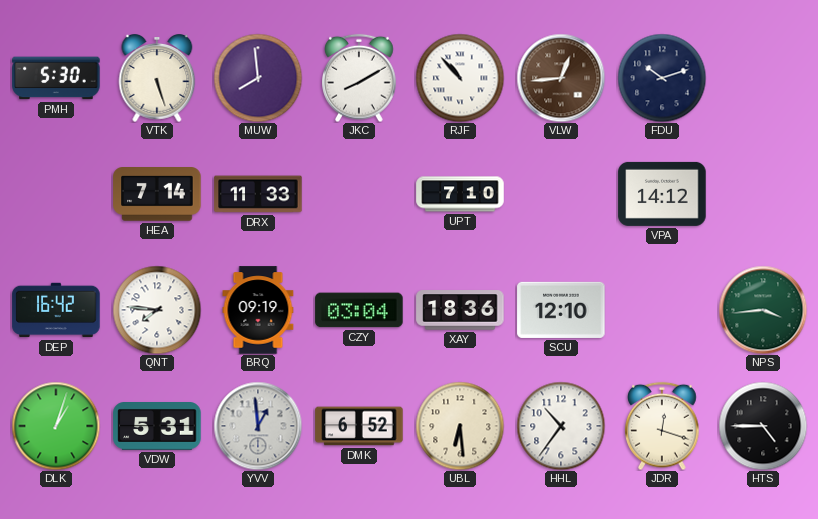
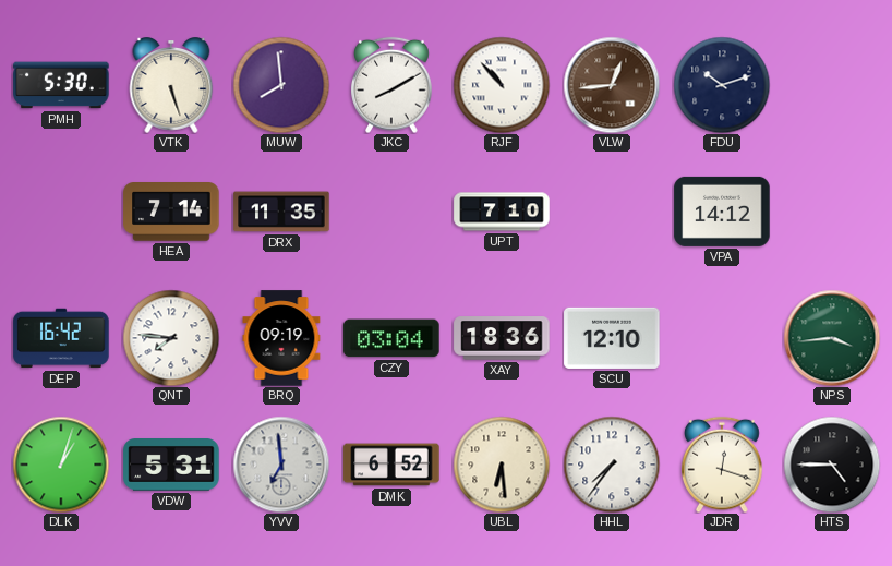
DRX: 11:33 -> 11:35 (281, 212)
YVV: 12:59 -> 6:59 (281, 465)
HHL: 10:36 -> 7:36 (612, 465)
